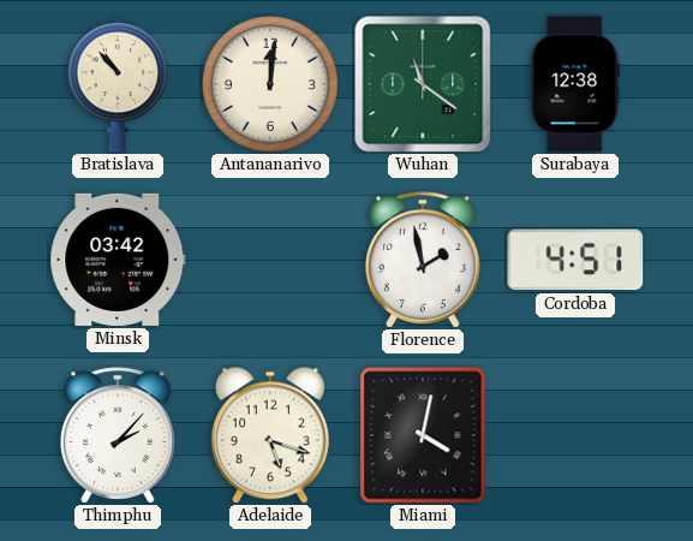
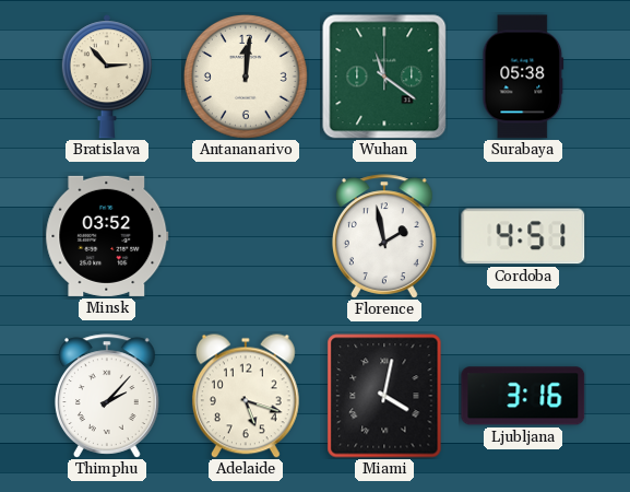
Bratislava: 10:53 -> 2:53 (107, 77)
Surabaya: 12:38 -> 05:38 (523, 77)
Minsk: 03:42 -> 03:52 (107, 236)
Ljubljana: none -> 3:16 (523, 396)
